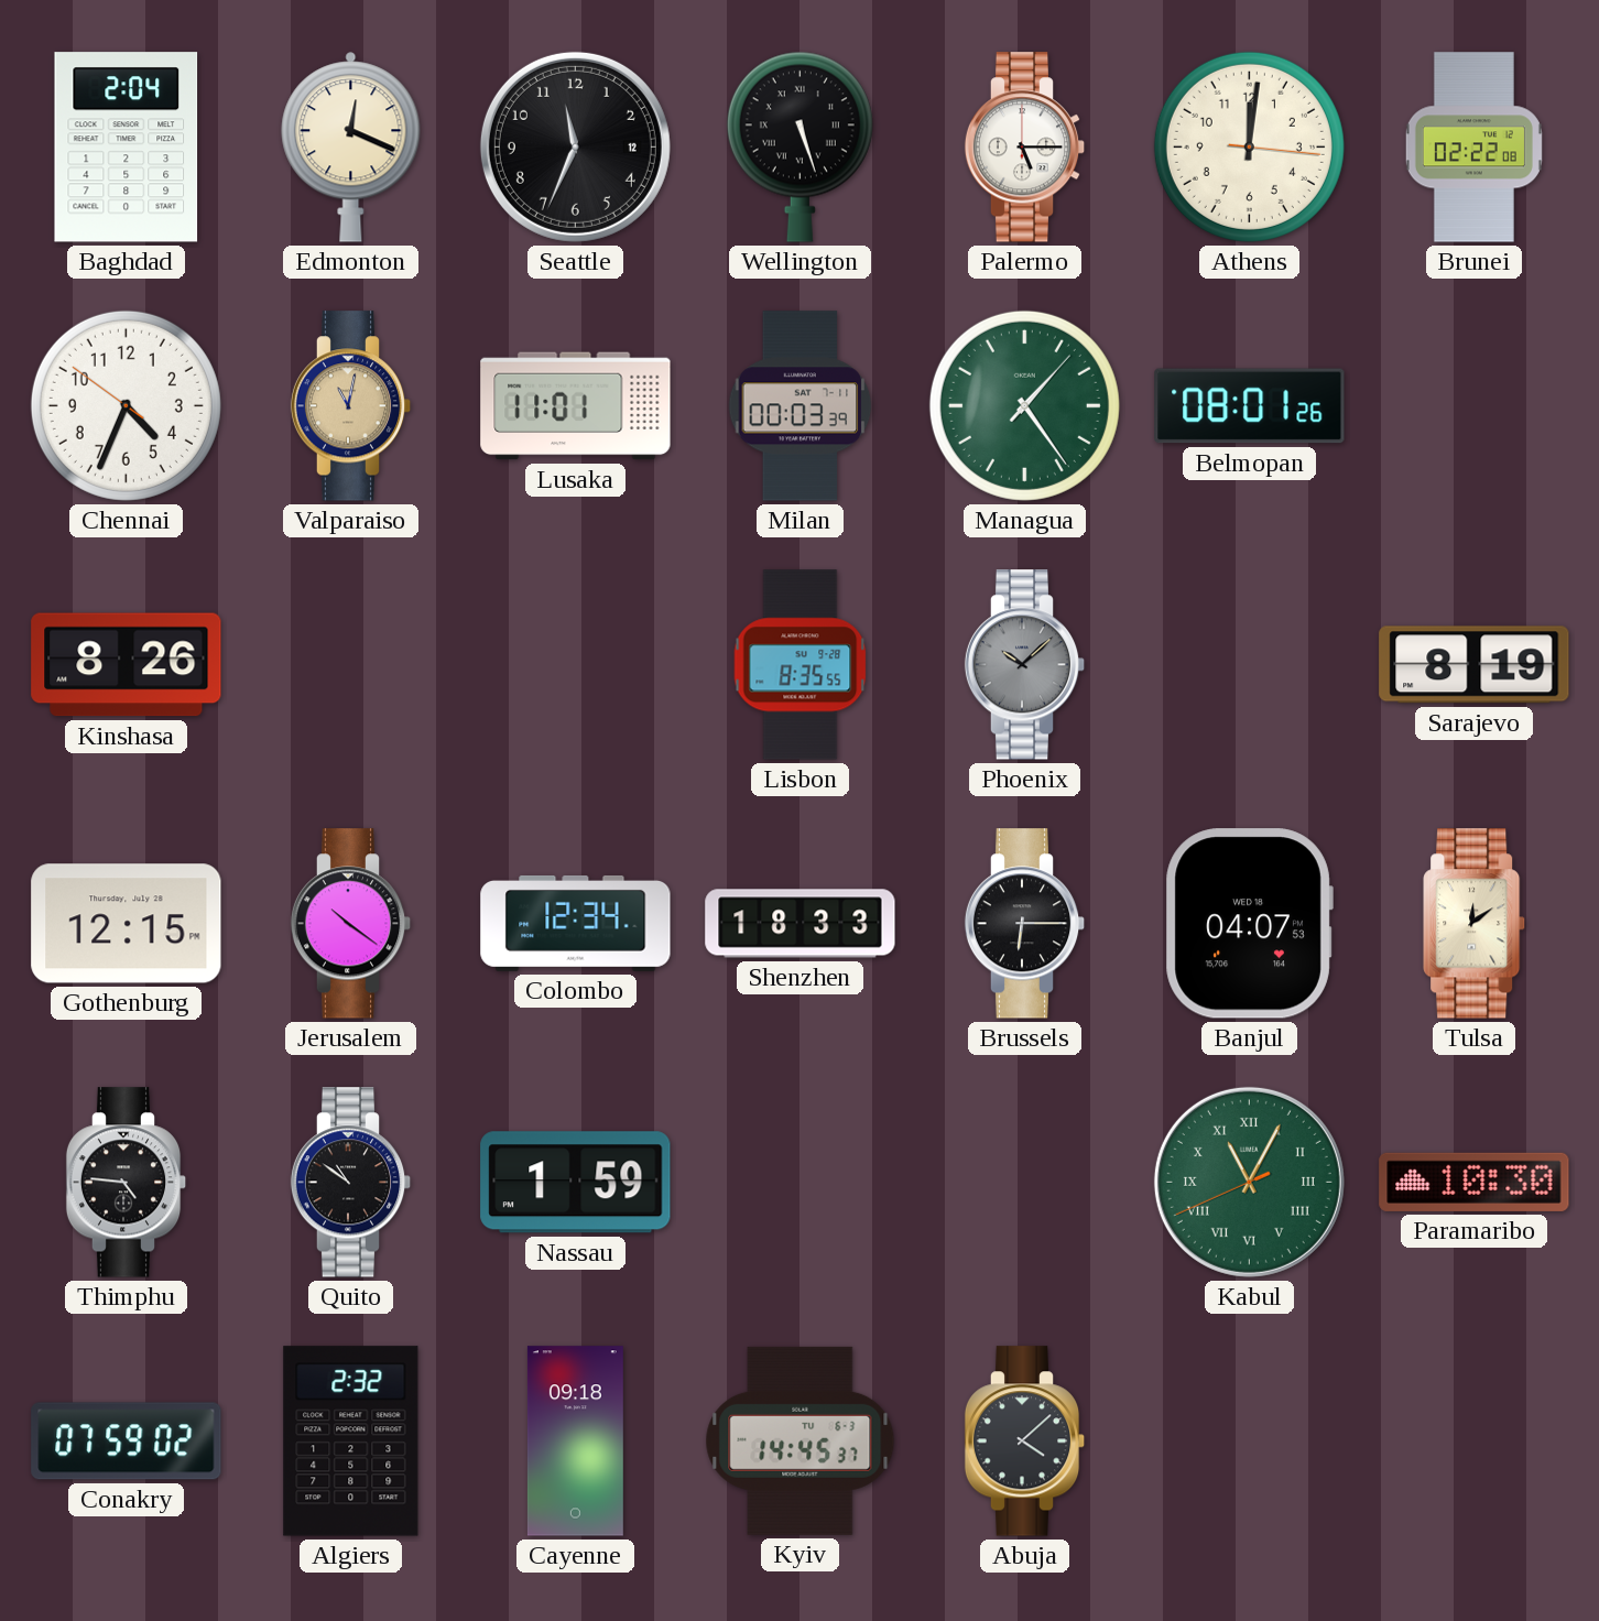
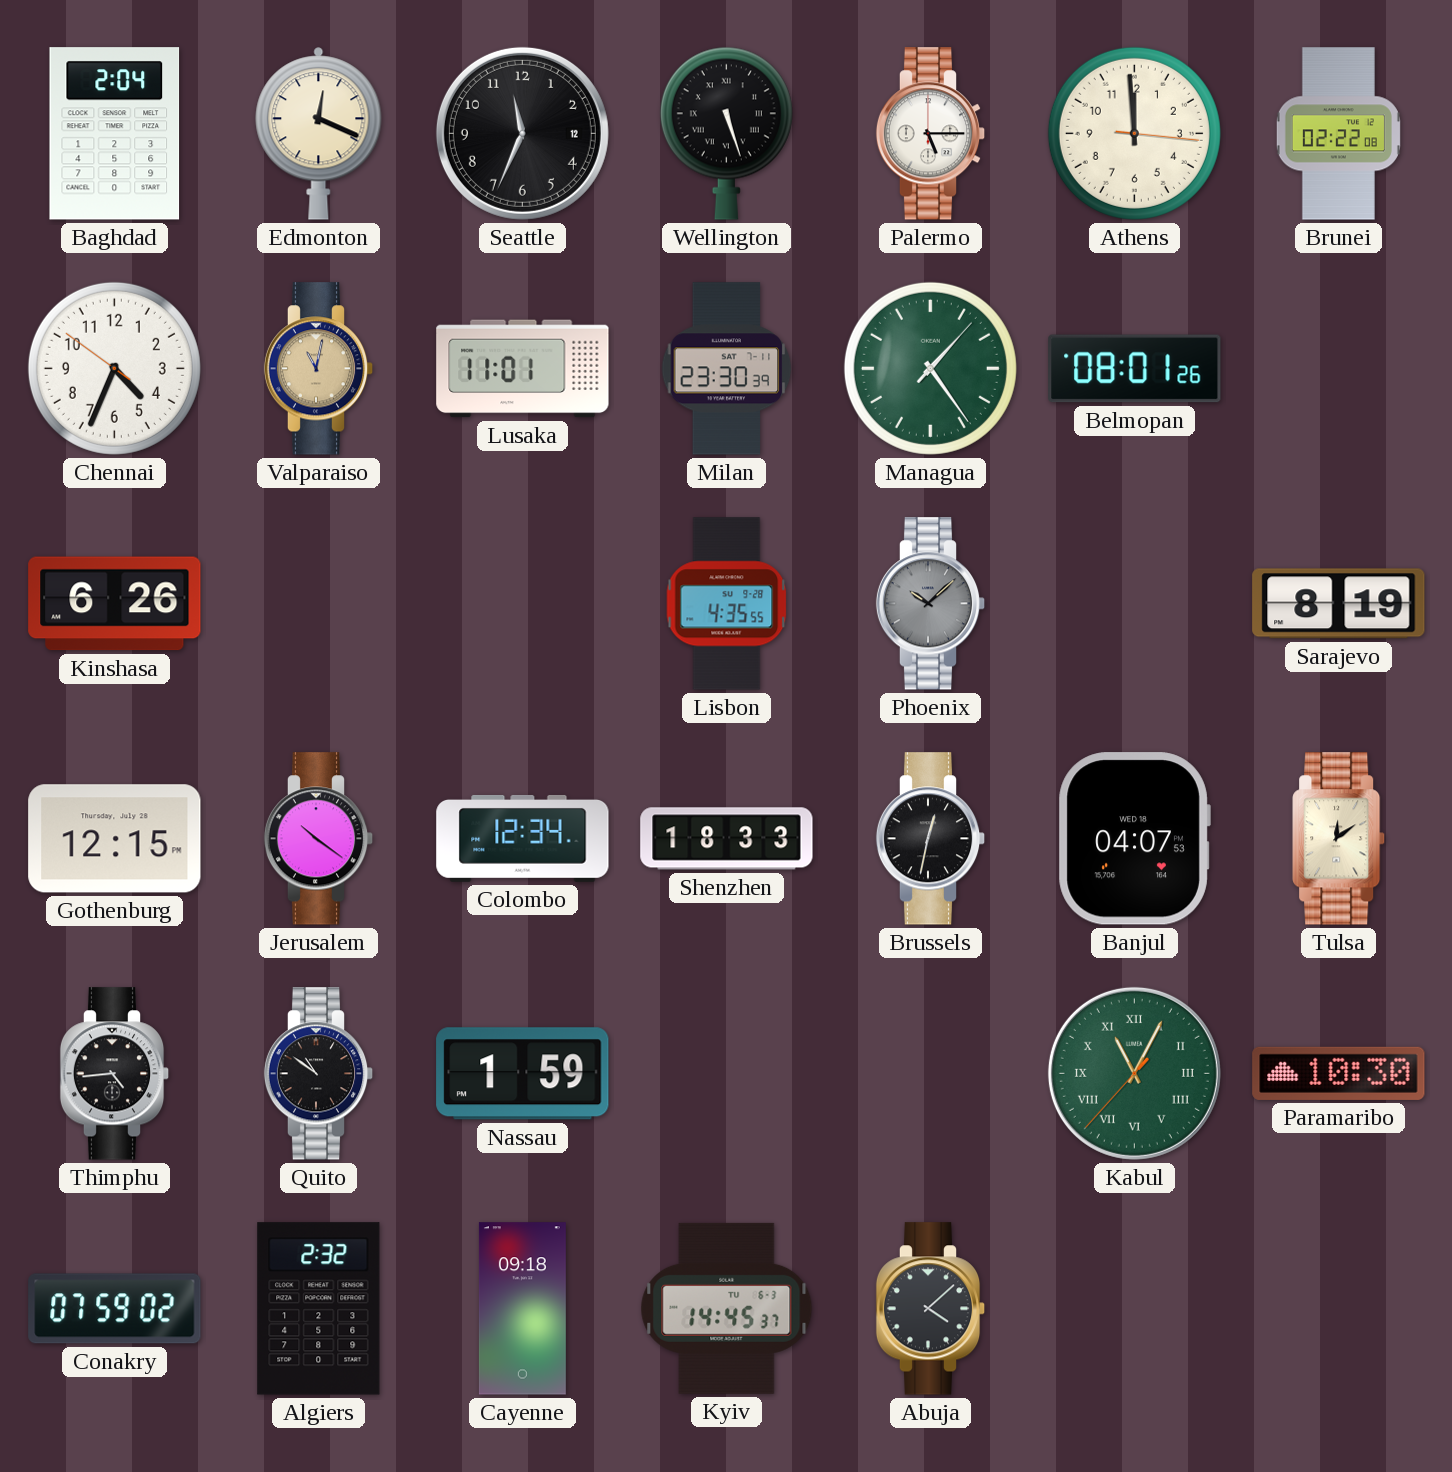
Athens: 12:01 -> 11:59 (1134, 133)
Milan: 00:03 -> 23:30 (727, 369)
Kinshasa: 8:26 -> 6:26 (115, 604)
Lisbon: 8:35 -> 4:35 (727, 604)
Brussels: 6:15 -> 12:32 (931, 839)
Thimphu: 4:46 -> 4:44 (115, 1074)
Kabul: 11:04:41 -> 11:04:37 (1134, 1073)
